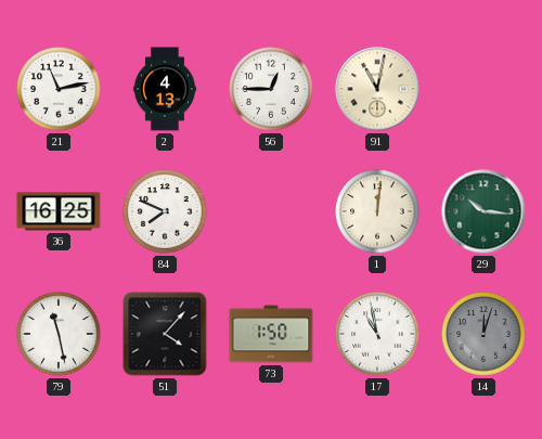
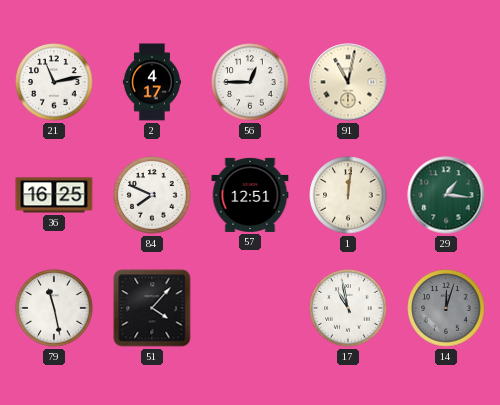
2: 4:13 -> 4:17 (152, 82)
57: none -> 12:51 (250, 195)
29: 10:16 -> 1:16 (446, 195)
73: 1:50 -> none (271, 334)
